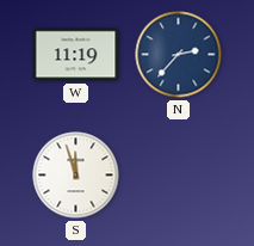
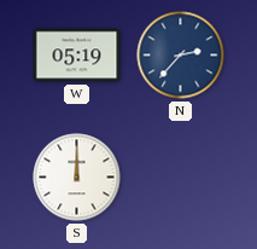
W: 11:19 -> 05:19 (77, 56)
S: 11:57 -> 12:00 (77, 178)
